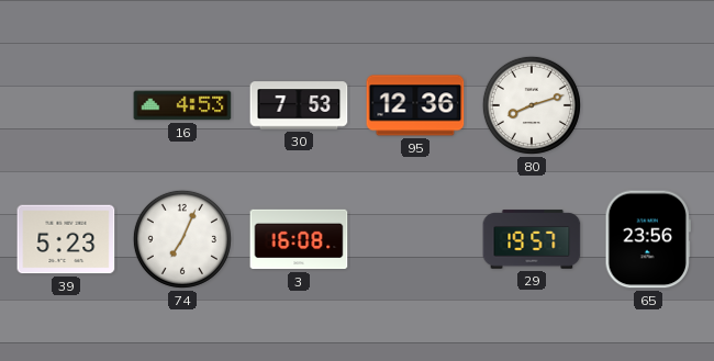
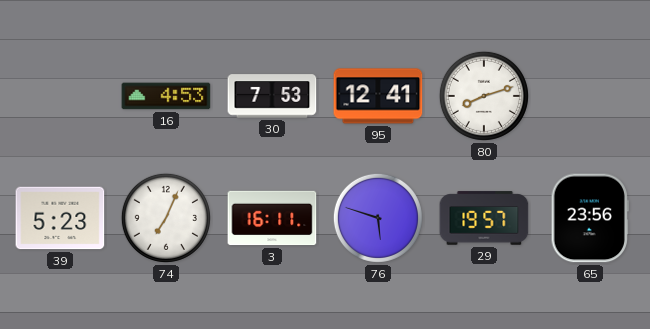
95: 12:36 -> 12:41 (378, 96)
3: 16:08 -> 16:11 (272, 218)
76: none -> 5:48 (378, 218)
